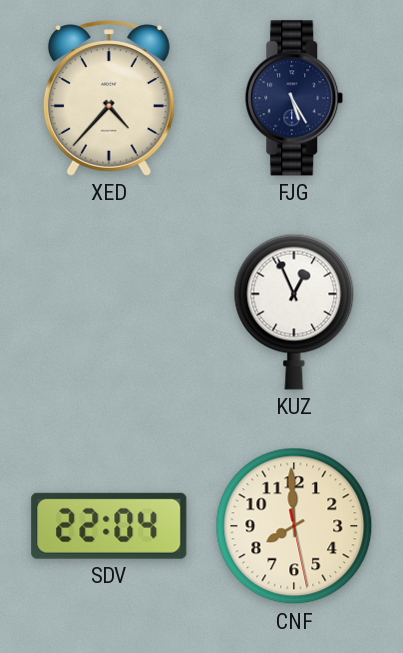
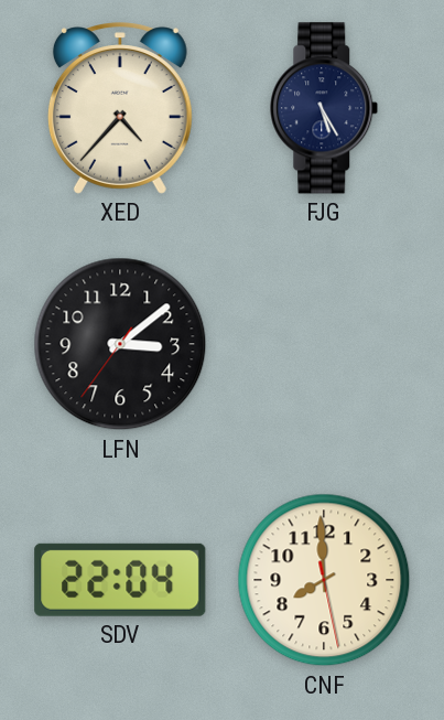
LFN: none -> 3:08 (120, 344)
KUZ: 12:56 -> none (294, 312)
